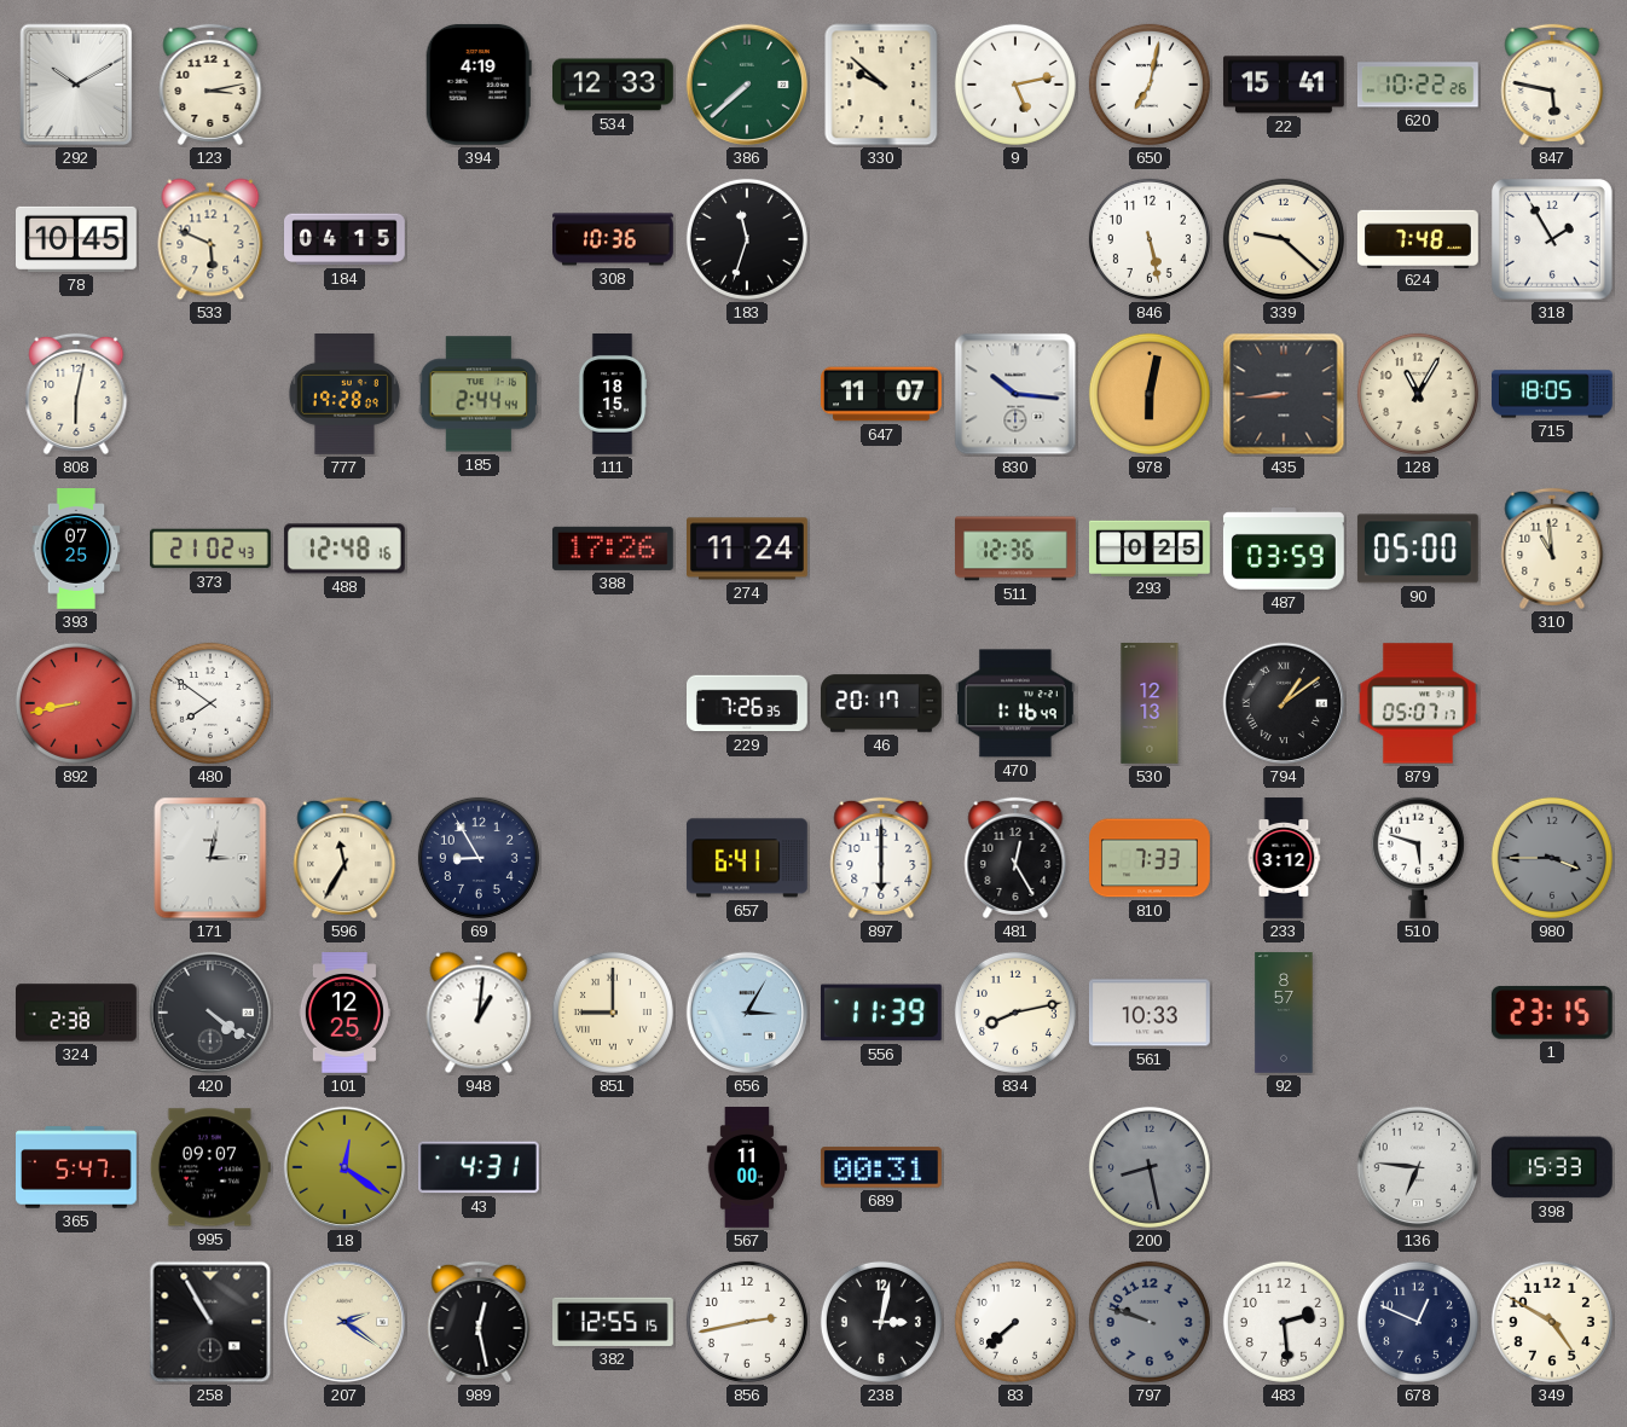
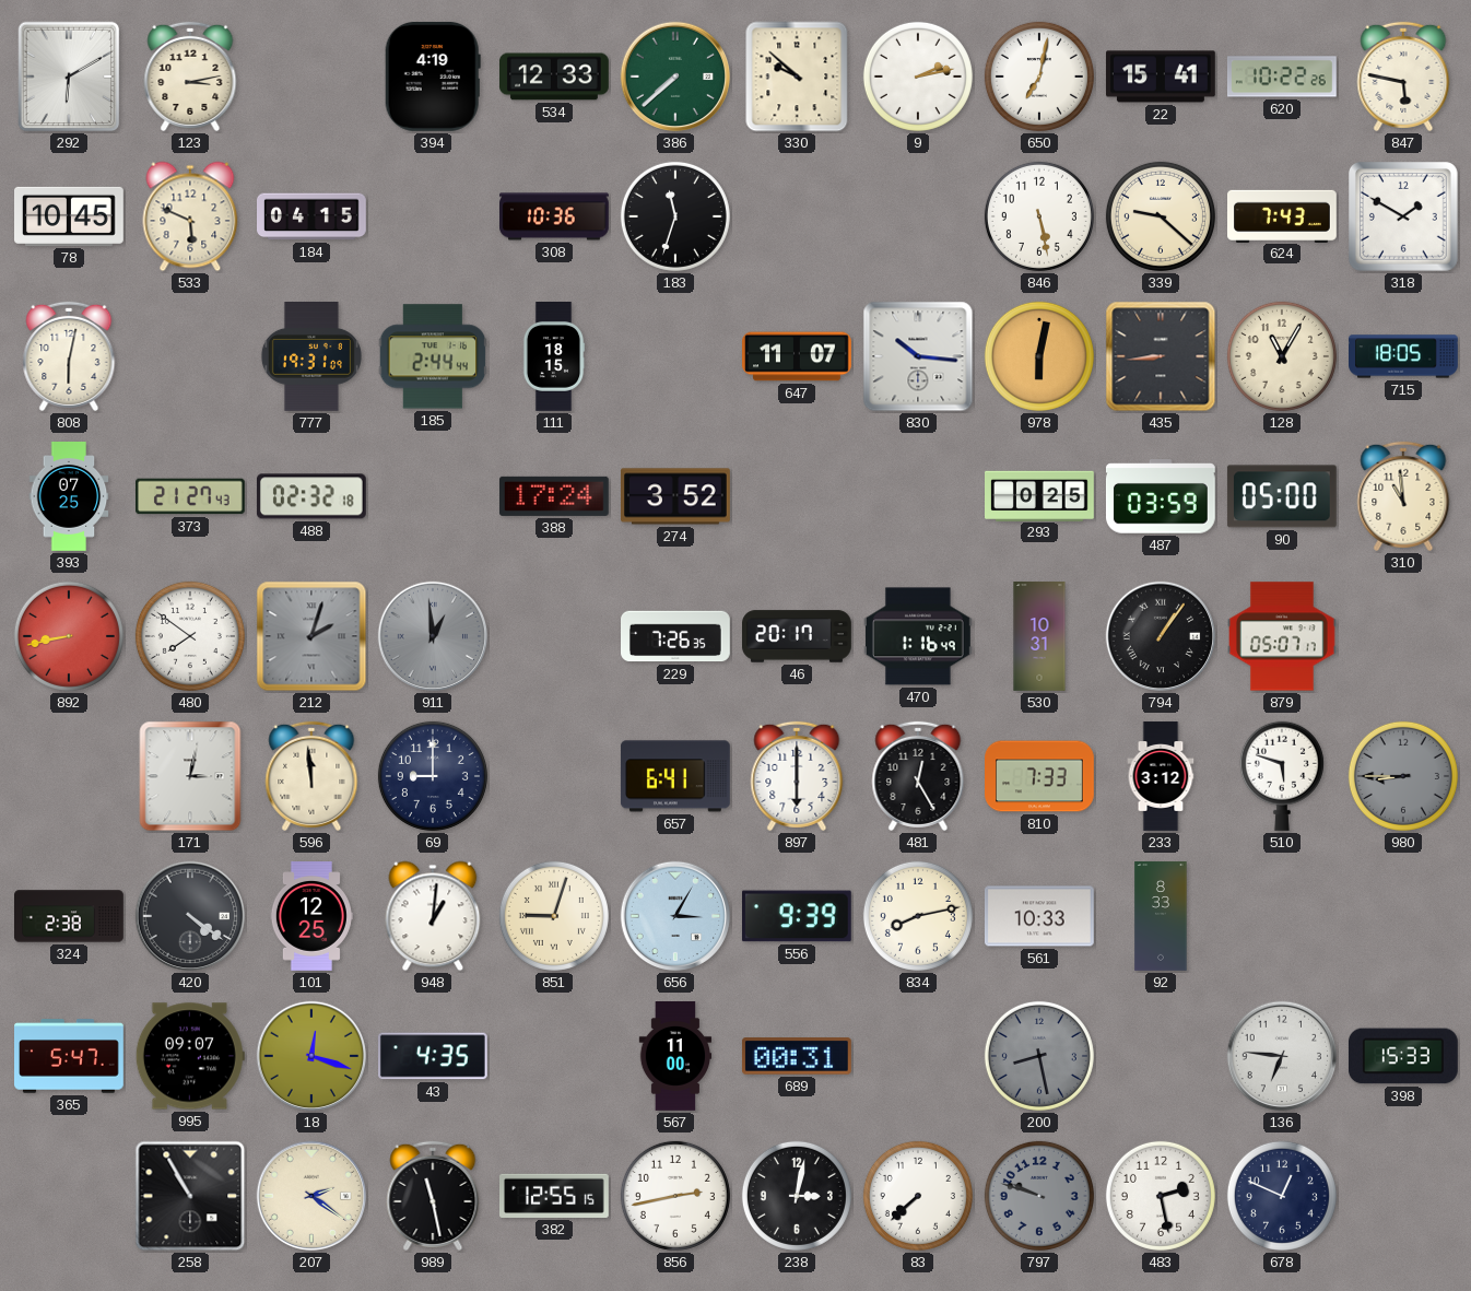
292: 10:10 -> 6:10 (69, 77)
9: 5:13 -> 2:13 (918, 77)
624: 7:48 -> 7:43 (1283, 215)
318: 1:55 -> 1:50 (1404, 218)
777: 19:28 -> 19:31 (311, 357)
373: 21:02 -> 21:27 (191, 496)
488: 12:48 -> 02:32 (311, 496)
388: 17:26 -> 17:24 (554, 496)
274: 11:24 -> 3:52 (676, 496)
511: 12:36 -> none (1017, 549)
212: none -> 2:03 (311, 636)
911: none -> 12:59 (433, 636)
530: 12:13 -> 10:31 (1039, 636)
794: 1:09 -> 1:06 (1161, 636)
596: 11:35 -> 11:59 (311, 776)
69: 8:55 -> 9:00 (433, 776)
980: 3:45 -> 8:45 (1403, 776)
851: 9:00 -> 9:03 (554, 916)
556: 11:39 -> 9:39 (797, 916)
92: 8:57 -> 8:33 (1161, 916)
1: 23:15 -> none (1552, 1013)
18: 12:21 -> 12:18 (311, 1056)
43: 4:31 -> 4:35 (433, 1056)
989: 12:28 -> 11:28 (433, 1196)
483: 2:29 -> 2:28 (1161, 1196)
349: 4:50 -> none (1552, 1322)
